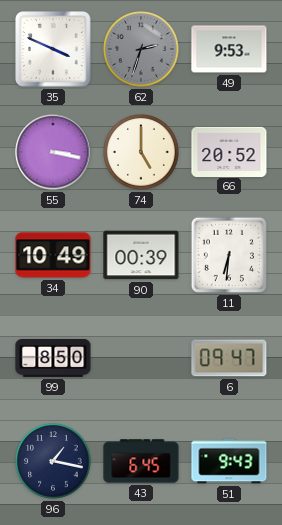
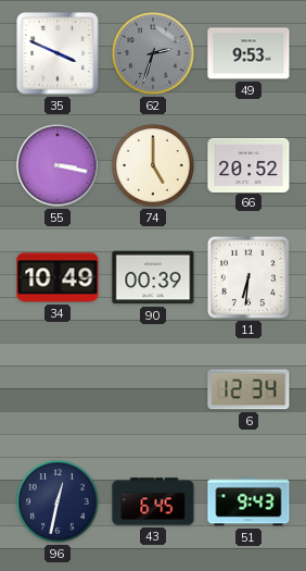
99: 8:50 -> none (53, 358)
6: 09:47 -> 12:34 (248, 389)
96: 1:17 -> 12:32 (58, 501)
